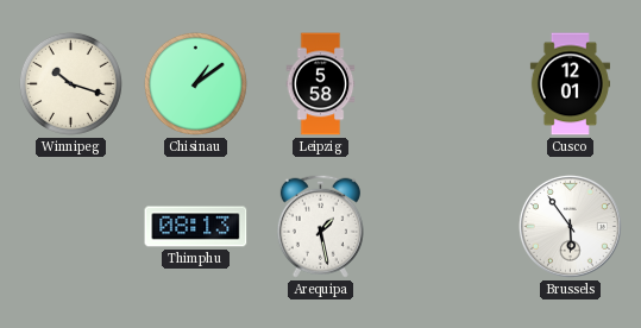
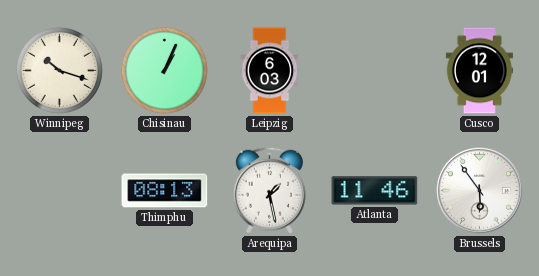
Chisinau: 1:09 -> 1:04 (164, 70)
Leipzig: 5:58 -> 6:03 (270, 71)
Atlanta: none -> 11:46 (375, 191)
